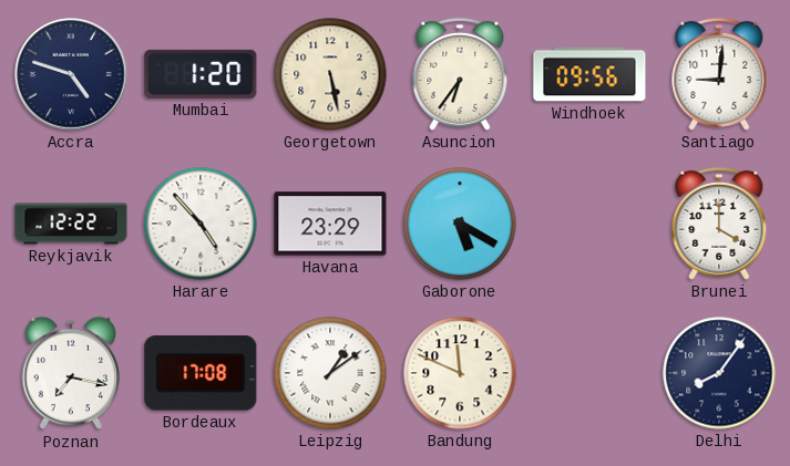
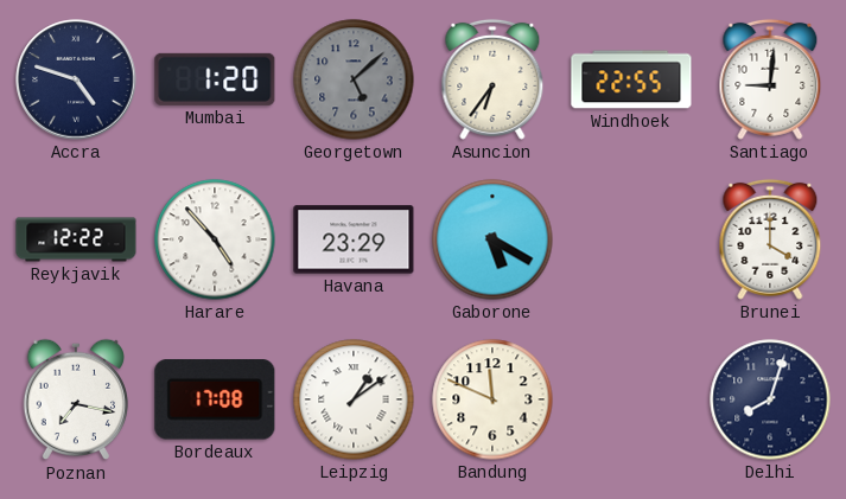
Georgetown: 5:28 -> 5:08 (354, 79)
Georgetown dial: cream -> grey (354, 79)
Windhoek: 09:56 -> 22:55 (631, 79)
Delhi: 8:06 -> 8:03 (770, 399)
